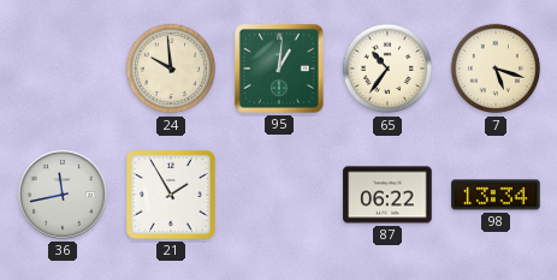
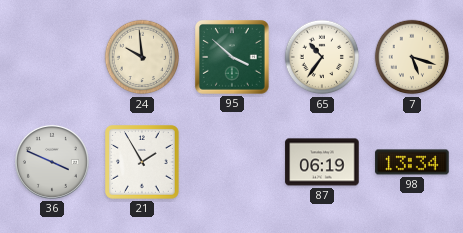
95: 1:01 -> 3:52 (233, 58)
36: 11:43 -> 3:49 (52, 162)
87: 06:22 -> 06:19 (322, 162)
